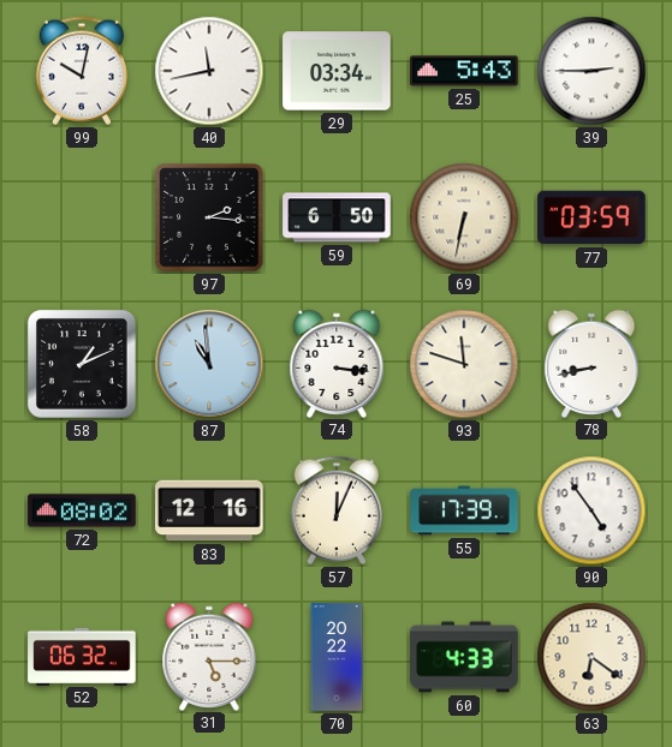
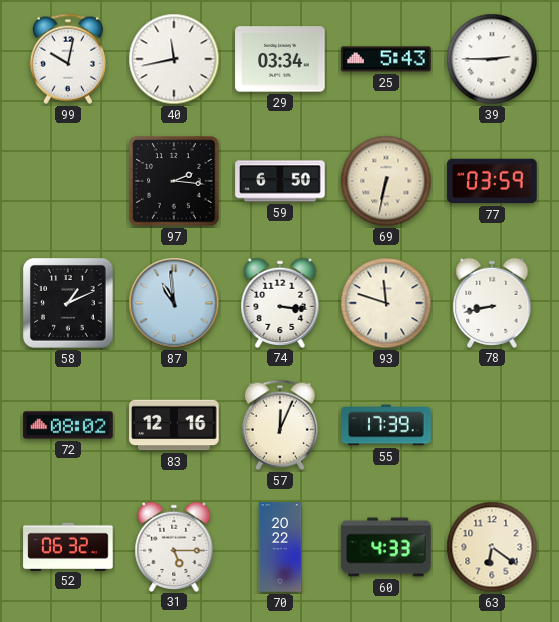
90: 4:54 -> none (591, 510)
